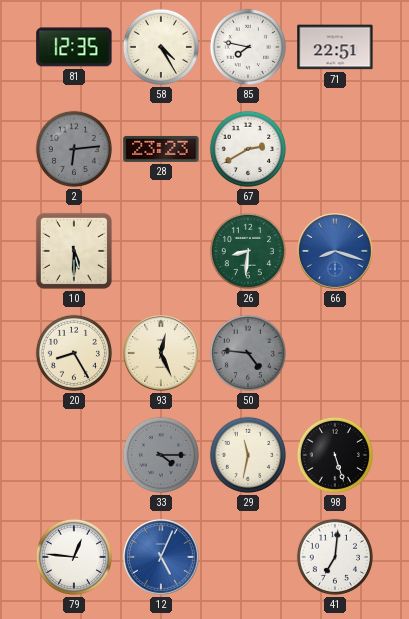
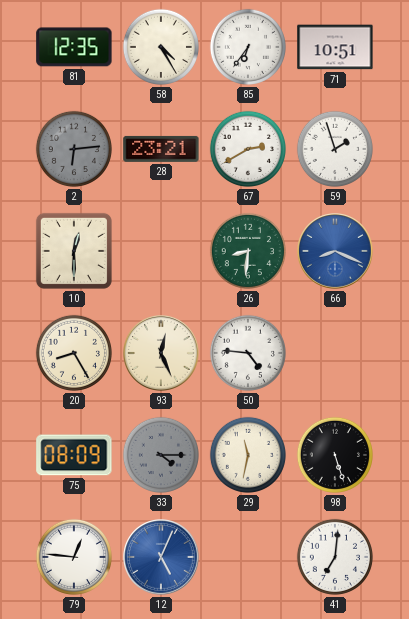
85: 7:47 -> 6:36 (248, 47)
71: 22:51 -> 10:51 (335, 47)
28: 23:23 -> 23:21 (161, 149)
59: none -> 1:57 (335, 149)
10: 5:30 -> 12:30 (74, 251)
66: 8:18 -> 8:19 (336, 252)
50 dial: grey -> white (248, 353)
75: none -> 08:09 (74, 455)
